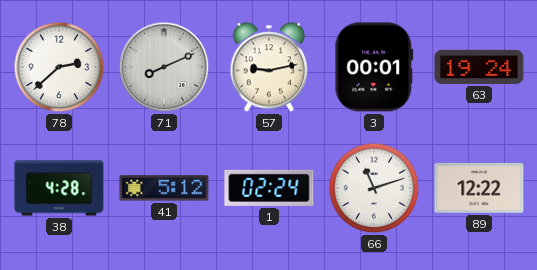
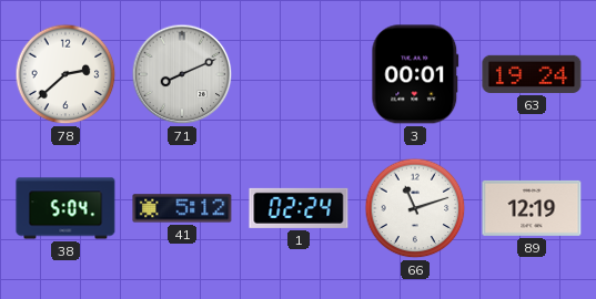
57: 9:13 -> none (269, 67)
38: 4:28 -> 5:04 (65, 208)
89: 12:22 -> 12:19 (532, 208)
